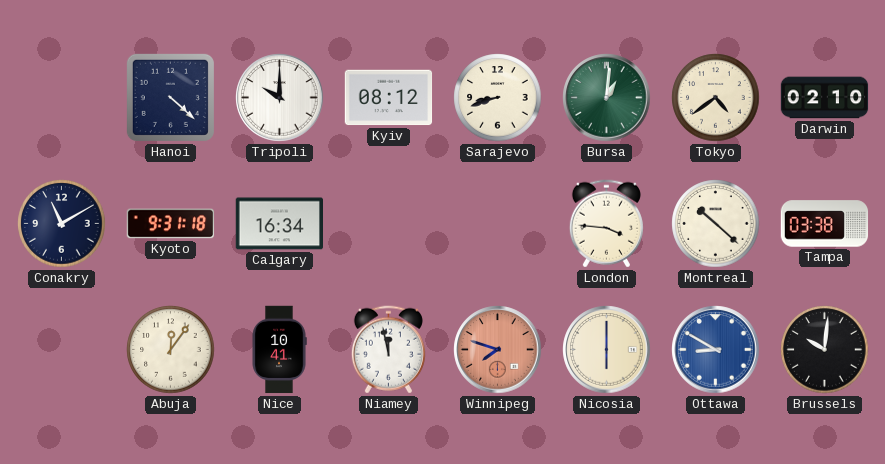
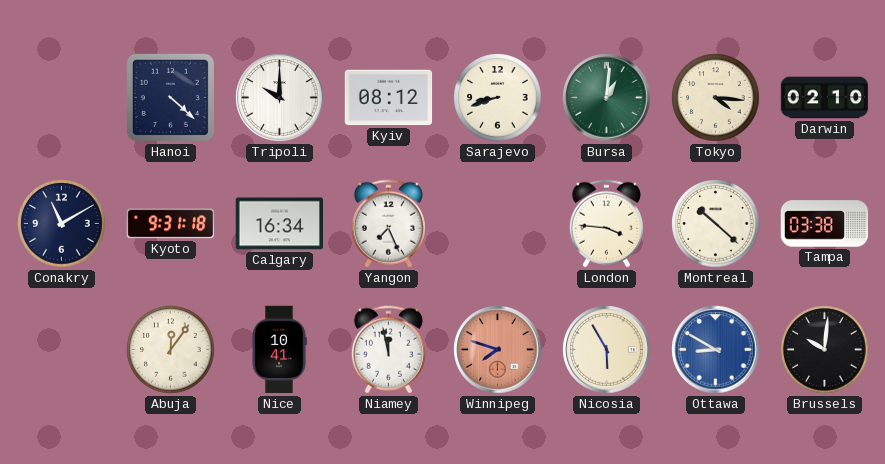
Tokyo: 4:39 -> 4:16 (716, 98)
Yangon: none -> 7:26 (388, 224)
Nicosia: 6:00 -> 5:55 (607, 350)
